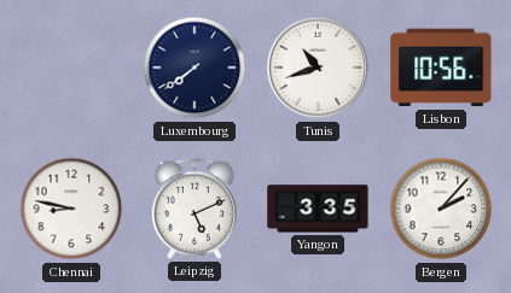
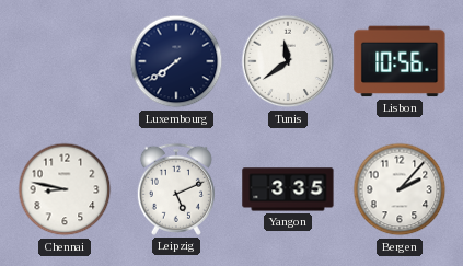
Tunis: 10:42 -> 11:39 (288, 61)
